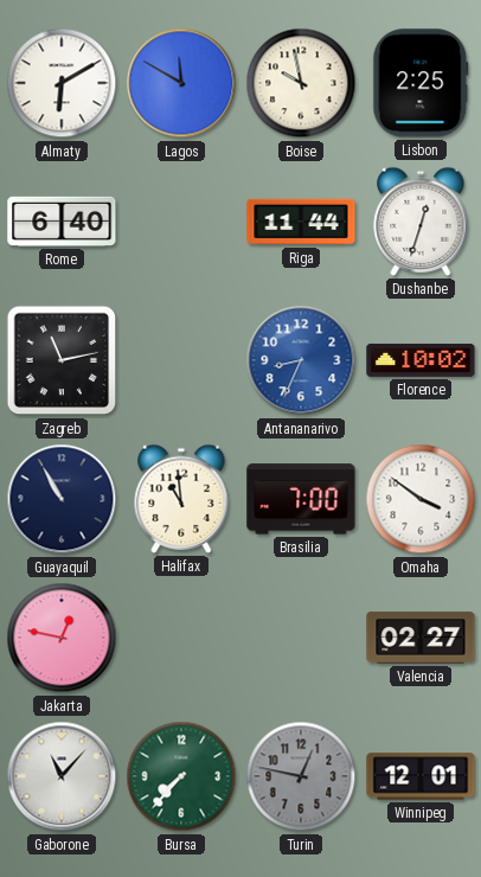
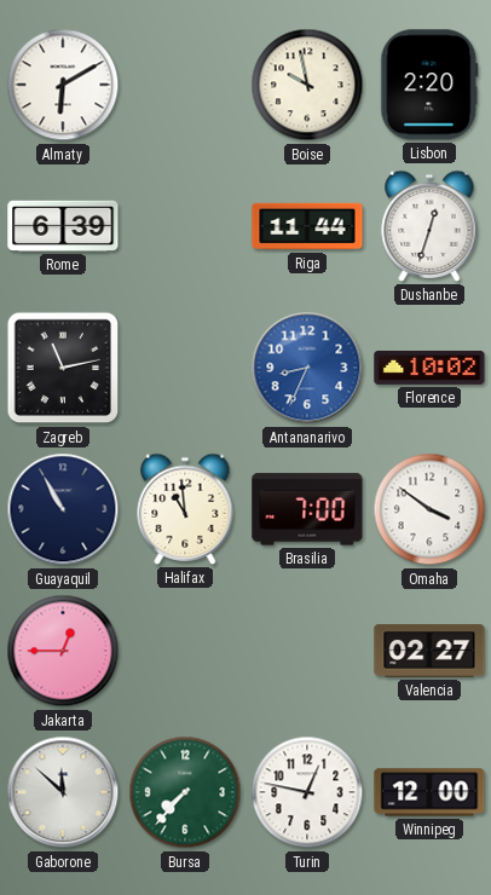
Lagos: 11:50 -> none (181, 83)
Lisbon: 2:25 -> 2:20 (429, 85)
Rome: 6:40 -> 6:39 (63, 226)
Jakarta: 12:47 -> 12:45 (63, 651)
Gaborone: 11:07 -> 11:52 (63, 792)
Turin dial: grey -> white (307, 792)
Winnipeg: 12:01 -> 12:00 (429, 792)
